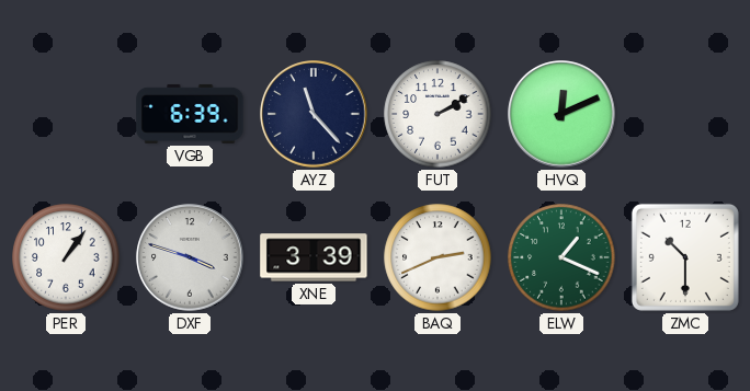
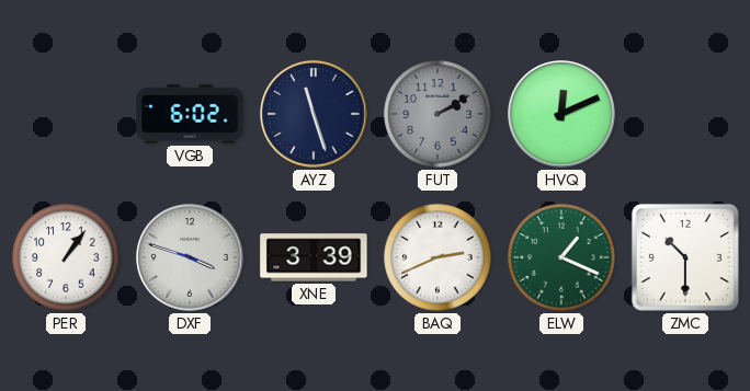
VGB: 6:39 -> 6:02 (190, 114)
AYZ: 11:23 -> 11:27 (314, 114)
FUT dial: white -> grey (438, 114)
